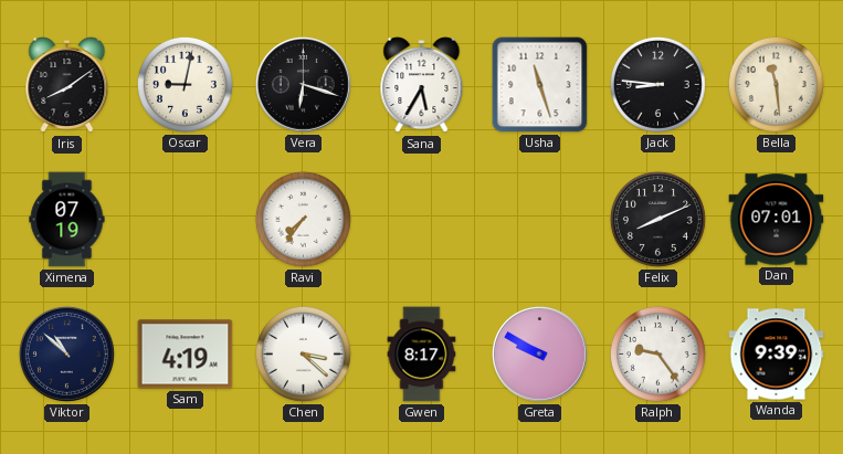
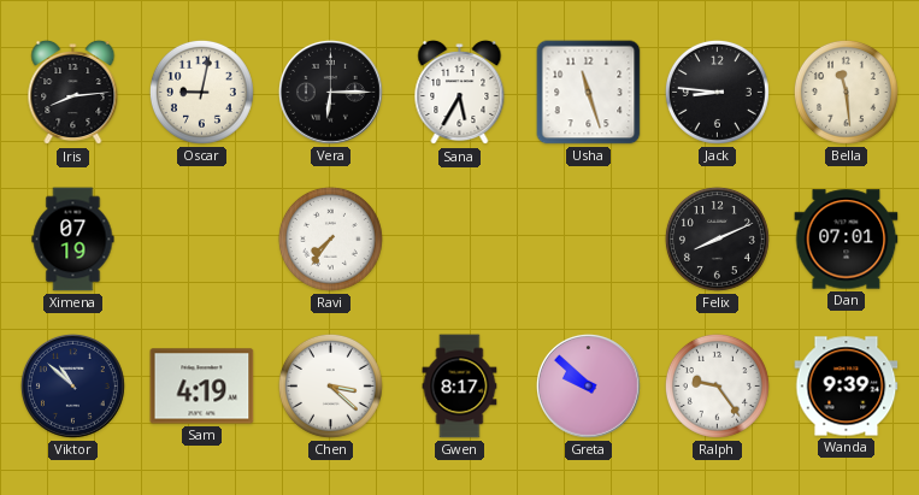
Iris: 8:09 -> 8:14 (73, 93)
Vera: 6:18 -> 6:15 (330, 92)
Greta: 9:50 -> 9:52 (588, 385)
